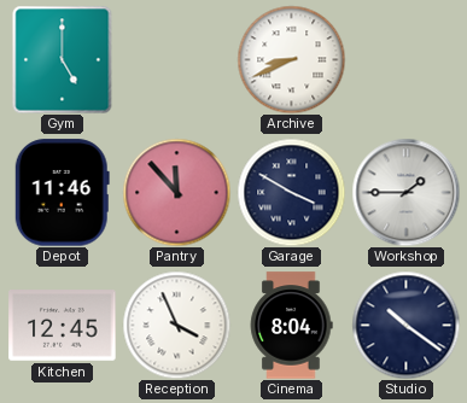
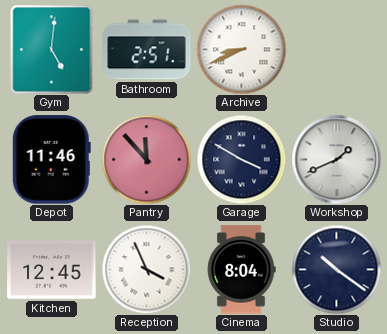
Gym: 5:00 -> 5:01 (52, 49)
Bathroom: none -> 2:51 (147, 50)
Workshop: 1:45 -> 1:41 (336, 159)
